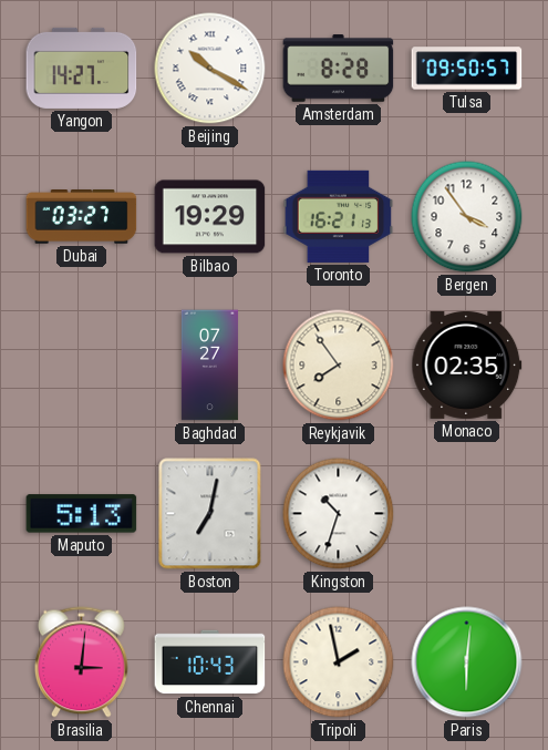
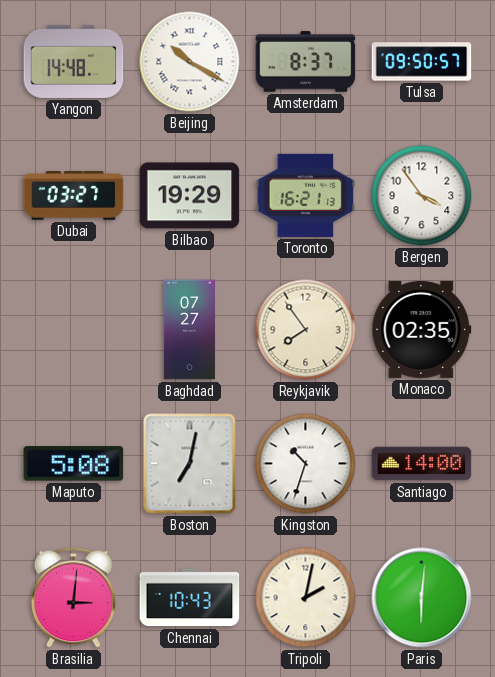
Yangon: 14:27 -> 14:48 (74, 61)
Amsterdam: 8:28 -> 8:37 (306, 62)
Maputo: 5:13 -> 5:08 (74, 464)
Santiago: none -> 14:00 (422, 464)
Tripoli: 1:58 -> 2:02 (306, 598)
